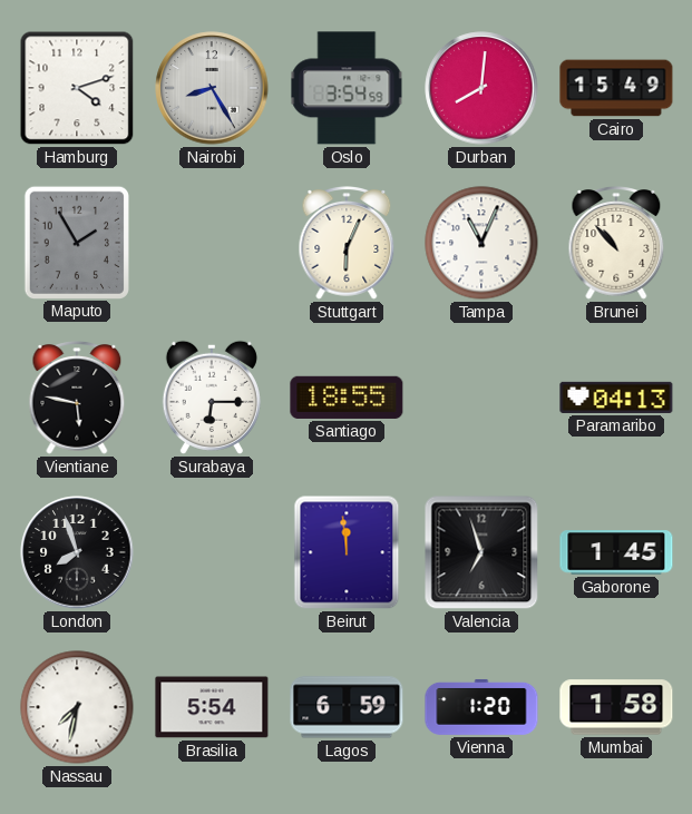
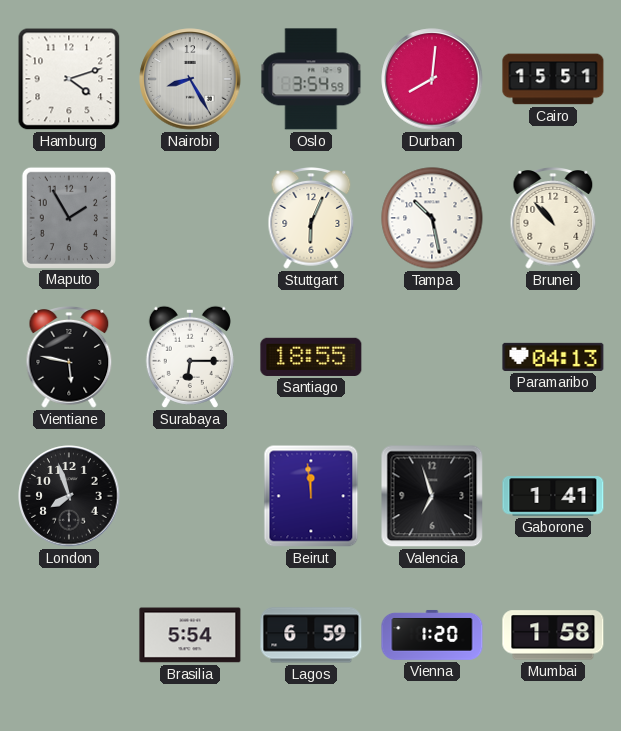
Cairo: 15:49 -> 15:51 (553, 79)
Tampa: 11:04 -> 10:28 (432, 218)
Gaborone: 1:45 -> 1:41 (553, 496)
Nassau: 7:32 -> none (77, 707)
